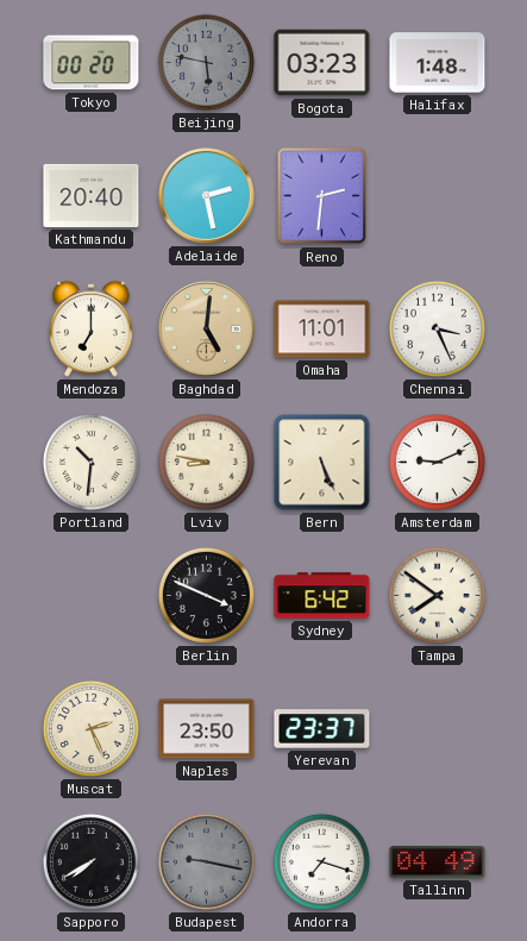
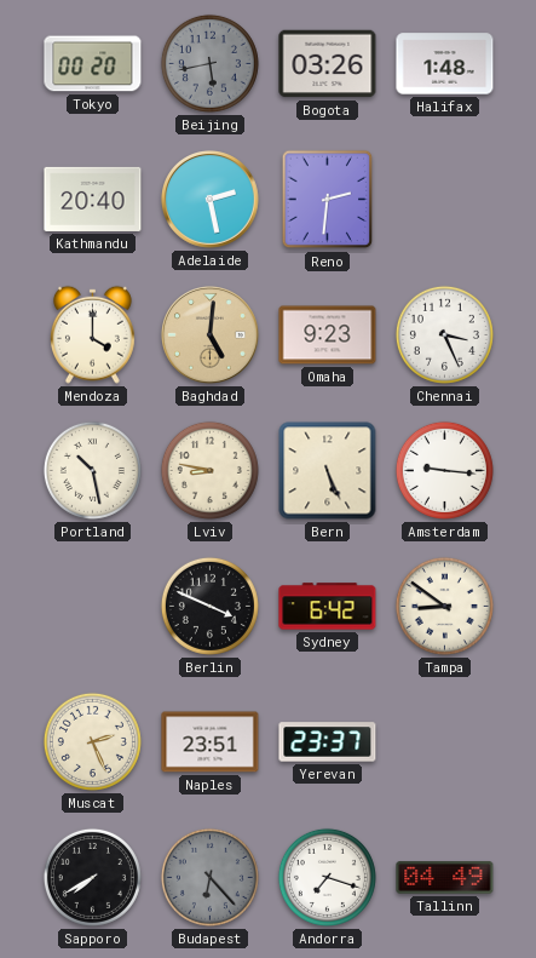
Beijing: 5:47 -> 5:43 (209, 63)
Bogota: 03:23 -> 03:26 (328, 64)
Mendoza: 7:00 -> 4:00 (92, 334)
Omaha: 11:01 -> 9:23 (328, 335)
Portland: 10:31 -> 10:28 (92, 470)
Amsterdam: 9:11 -> 9:16 (444, 470)
Tampa: 7:51 -> 8:51 (444, 606)
Naples: 23:50 -> 23:51 (211, 742)
Budapest: 9:17 -> 6:23 (209, 877)
